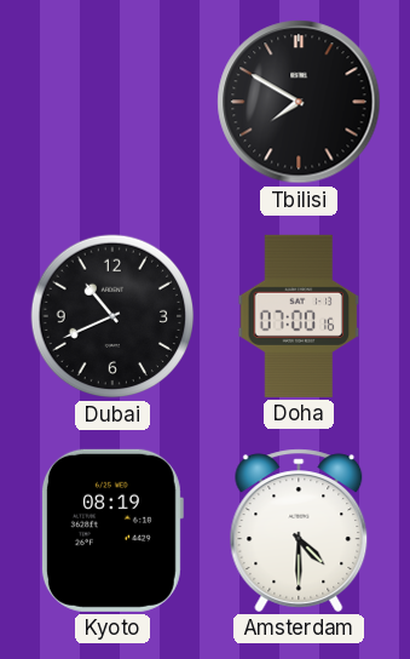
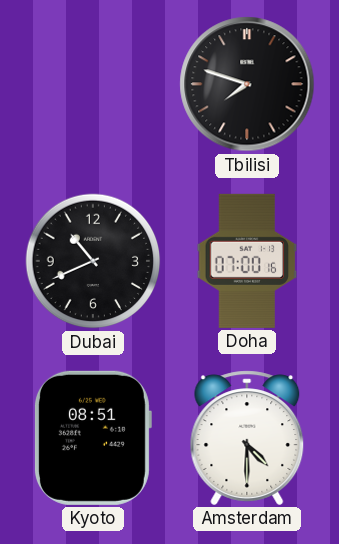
Tbilisi: 7:50 -> 7:48 (247, 84)
Kyoto: 08:19 -> 08:51 (92, 438)
